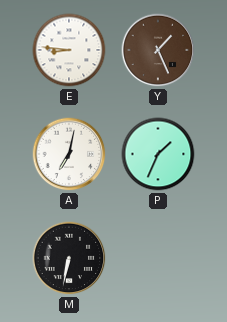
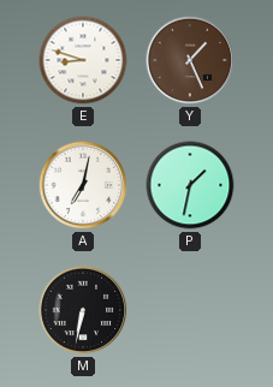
E: 8:46 -> 8:48 (83, 60)
P: 1:34 -> 1:32 (190, 185)
